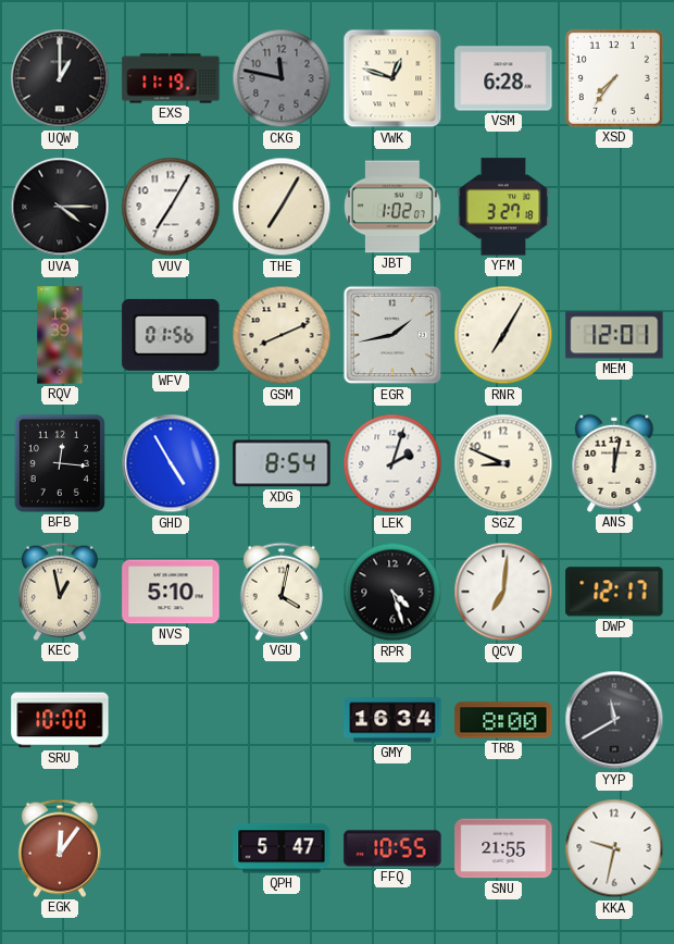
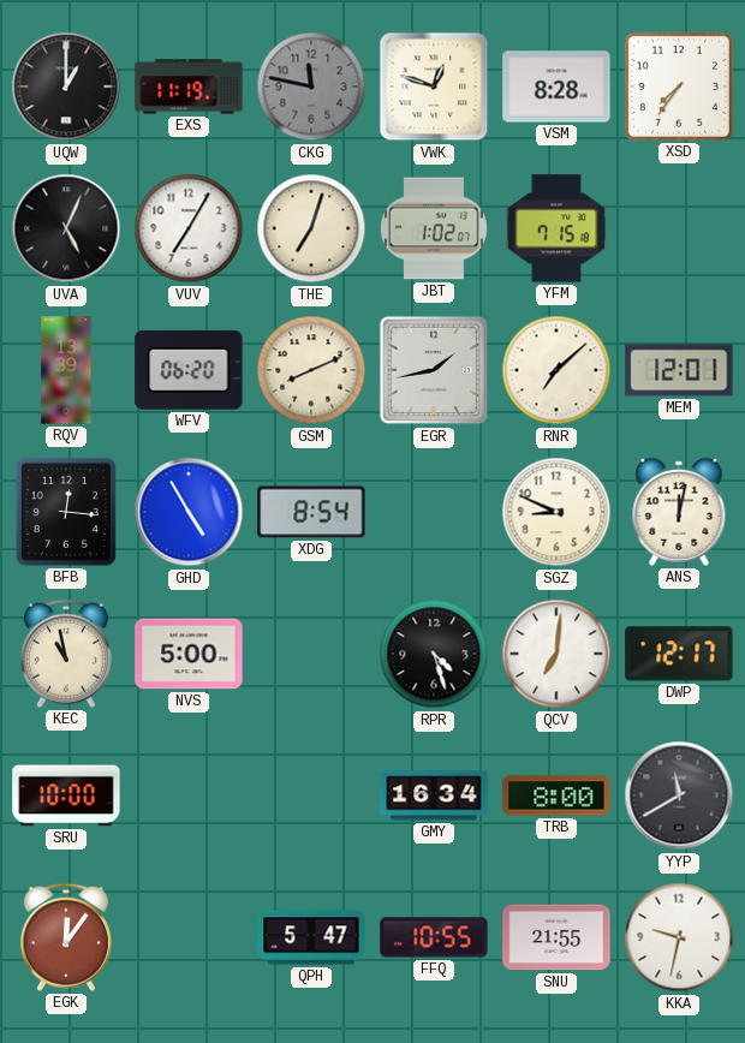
VSM: 6:28 -> 8:28 (556, 87)
UVA: 4:15 -> 5:04 (66, 228)
THE: 7:05 -> 7:03 (311, 228)
YFM: 3:27 -> 7:15 (556, 228)
WFV: 01:56 -> 06:20 (189, 370)
RNR: 7:05 -> 7:08 (556, 370)
LEK: 2:03 -> none (392, 463)
KEC: 12:58 -> 10:58 (66, 654)
NVS: 5:10 -> 5:00 (189, 654)
VGU: 4:02 -> none (282, 592)
